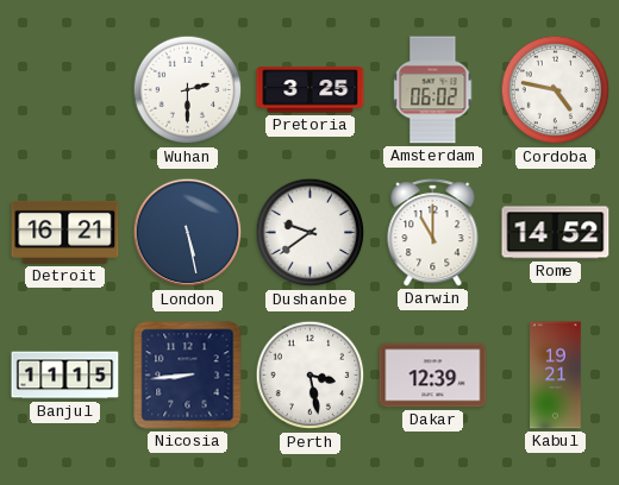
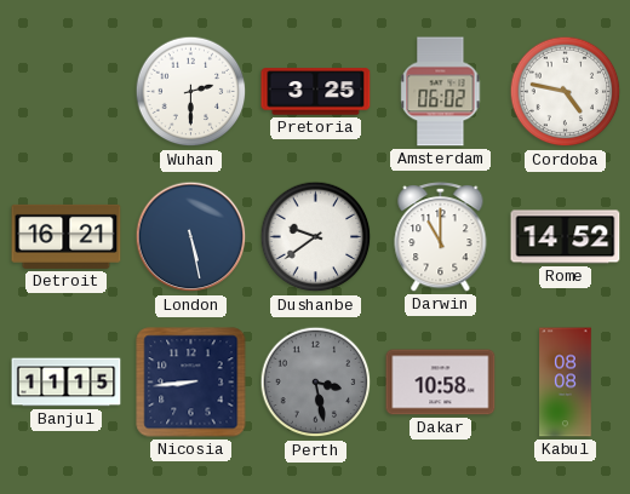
Perth dial: white -> grey (316, 383)
Dakar: 12:39 -> 10:58 (441, 383)
Kabul: 19:21 -> 08:08 (566, 383)
